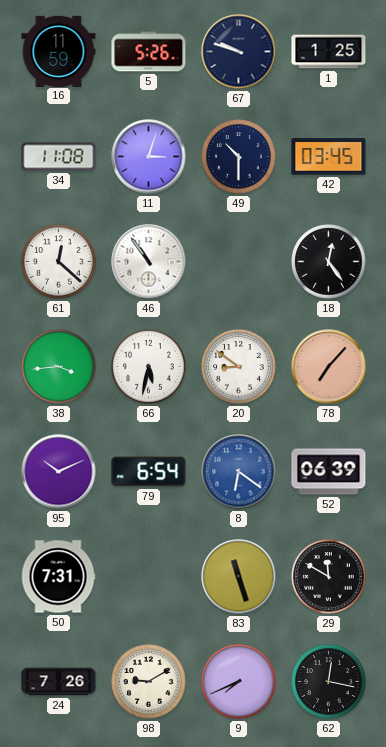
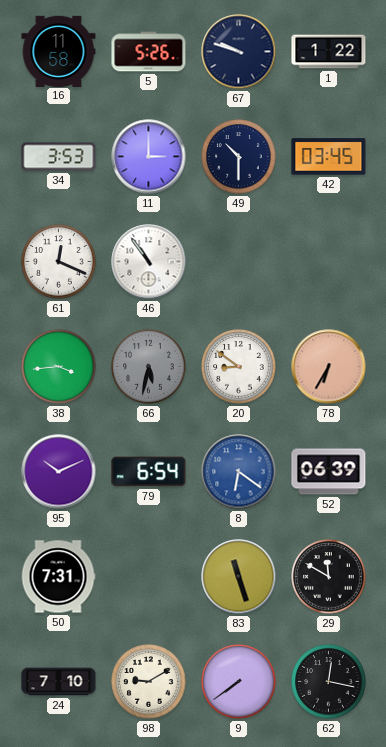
16: 11:59 -> 11:58 (59, 51)
1: 1:25 -> 1:22 (329, 52)
34: 11:08 -> 3:53 (59, 157)
11: 3:03 -> 3:00 (149, 157)
61: 12:22 -> 12:19 (59, 262)
18: 12:24 -> none (329, 262)
66 dial: white -> grey (149, 367)
78: 7:07 -> 6:35 (329, 367)
24: 7:26 -> 7:10 (59, 682)
9: 7:41 -> 7:39 (239, 682)
